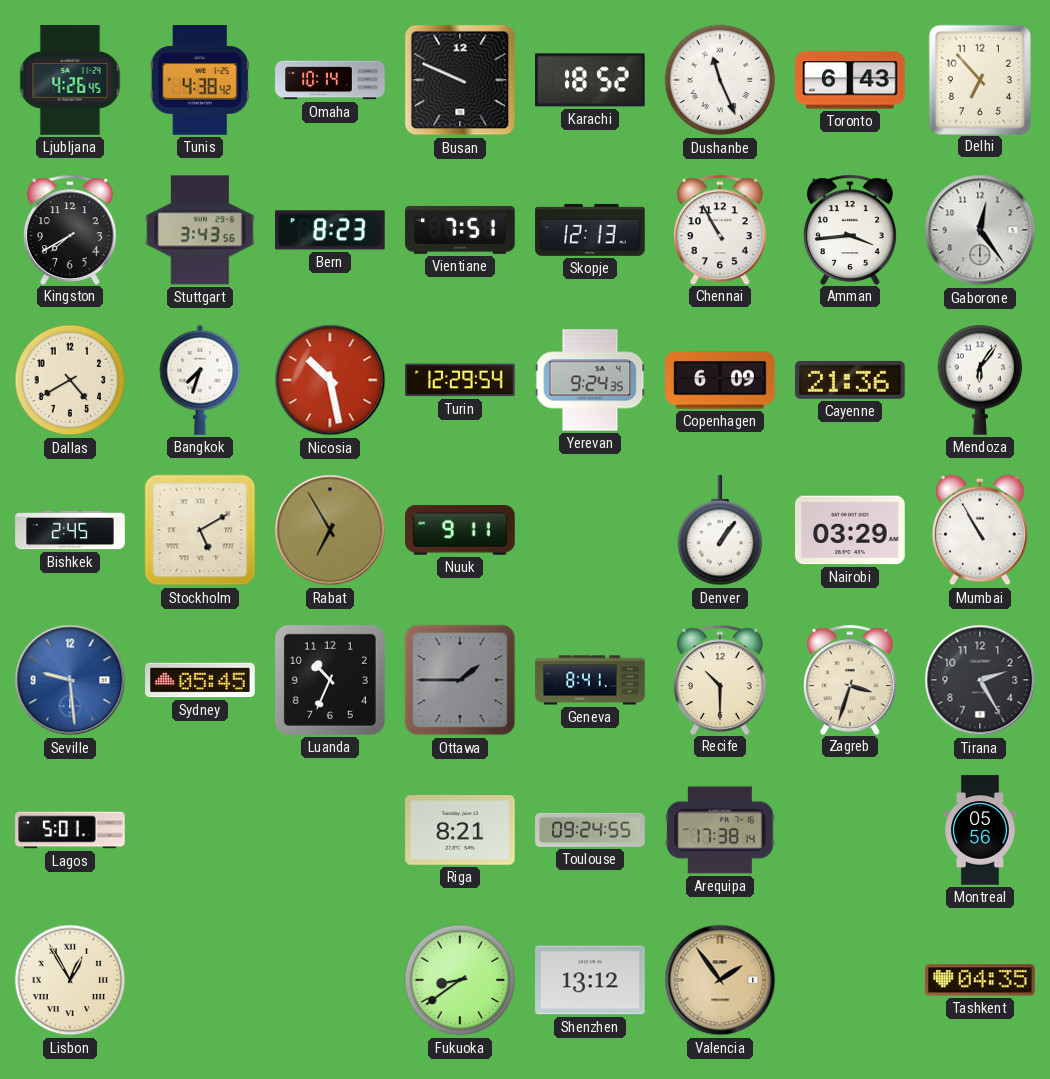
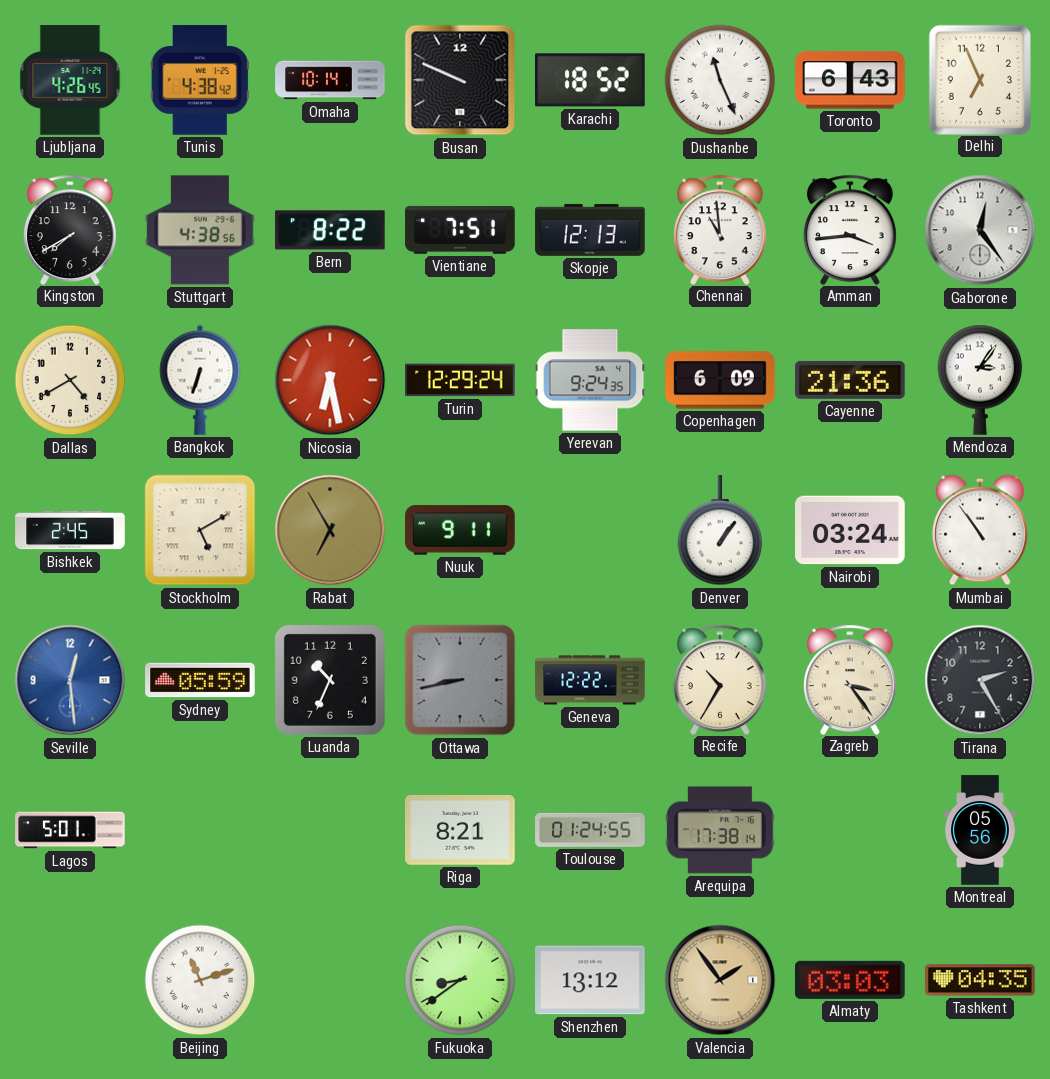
Delhi: 6:53 -> 6:56 (979, 79)
Stuttgart: 3:43 -> 4:38 (200, 230)
Bern: 8:23 -> 8:22 (330, 230)
Chennai: 10:55 -> 10:59 (720, 229)
Bangkok: 7:33 -> 6:33 (200, 380)
Nicosia: 10:28 -> 6:28 (330, 380)
Turin: 12:29:54 -> 12:29:24 (460, 380)
Mendoza: 6:06 -> 3:06 (980, 380)
Nairobi: 03:29 -> 03:24 (850, 530)
Mumbai: 10:55 -> 10:54 (981, 530)
Seville: 9:29 -> 12:29 (70, 680)
Sydney: 05:45 -> 05:59 (200, 680)
Ottawa: 1:45 -> 8:43 (460, 680)
Geneva: 8:41 -> 12:22 (590, 680)
Recife: 10:30 -> 10:35 (720, 679)
Zagreb: 3:33 -> 3:24 (850, 679)
Toulouse: 09:24 -> 01:24 (590, 830)
Lisbon: 12:55 -> none (70, 980)
Beijing: none -> 11:12 (200, 980)
Almaty: none -> 03:03 (851, 980)
